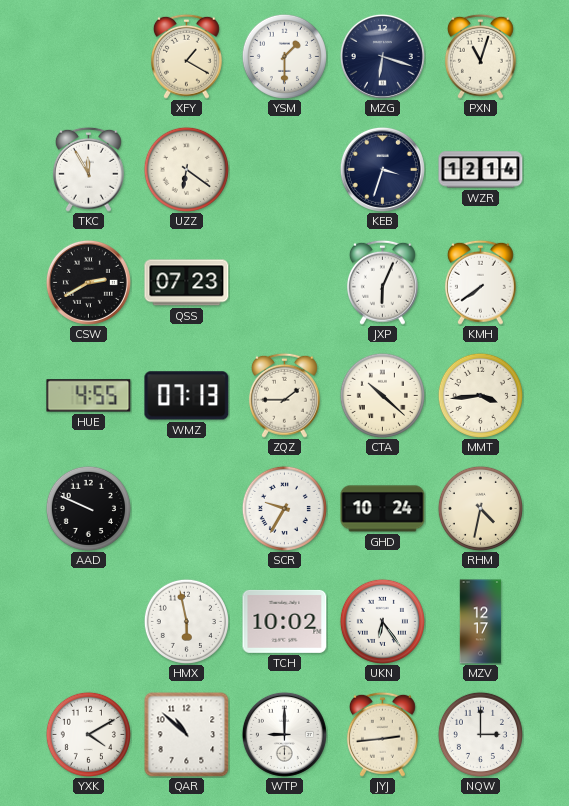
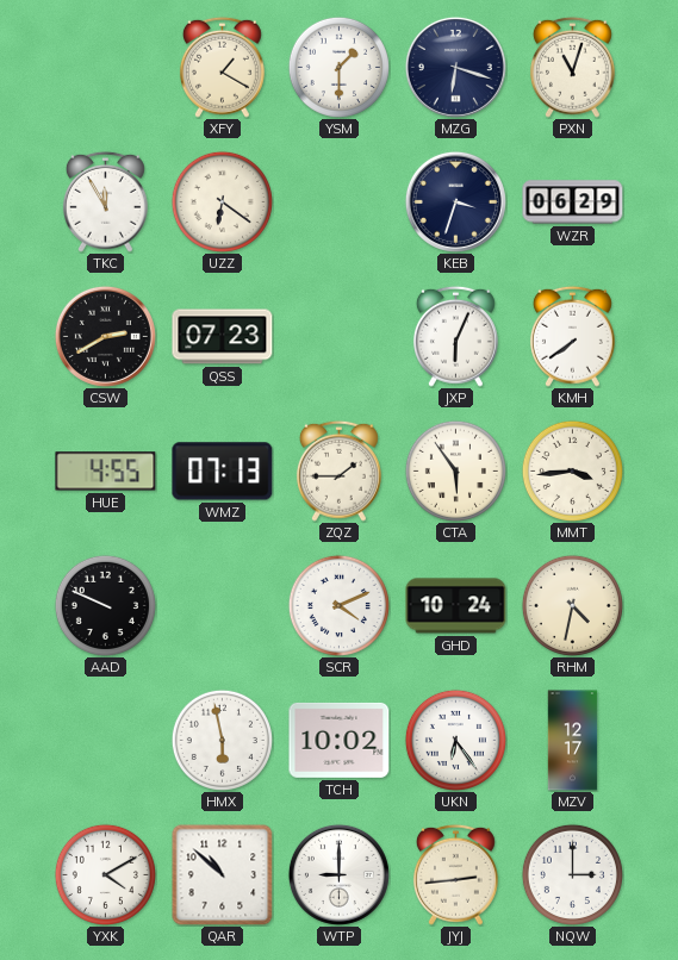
WZR: 12:14 -> 06:29 (573, 202)
CTA: 10:22 -> 5:54 (455, 470)
SCR: 9:35 -> 4:11 (338, 605)
